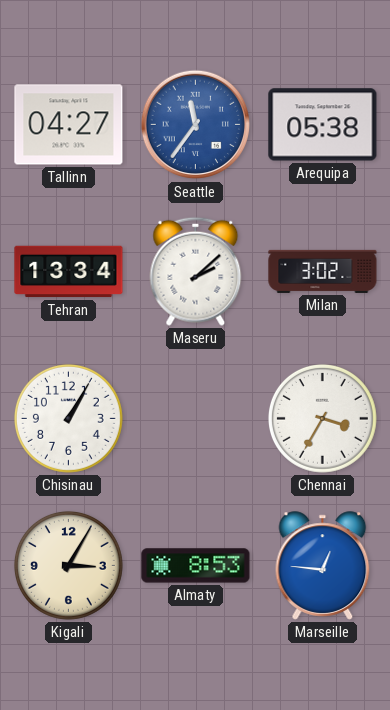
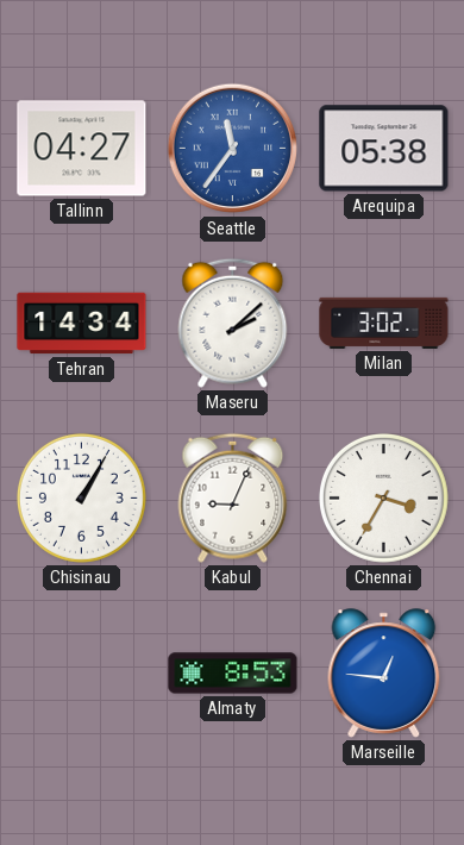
Tehran: 13:34 -> 14:34 (82, 324)
Kabul: none -> 9:04 (233, 497)
Kigali: 3:05 -> none (68, 565)
